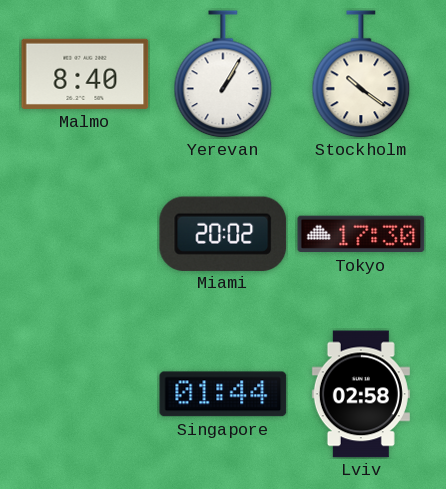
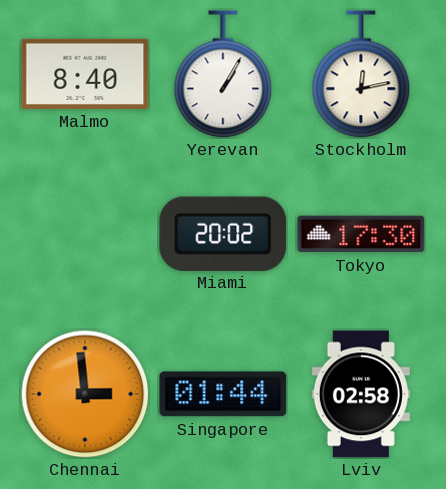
Stockholm: 10:21 -> 12:13 (361, 74)
Chennai: none -> 2:59 (85, 394)
